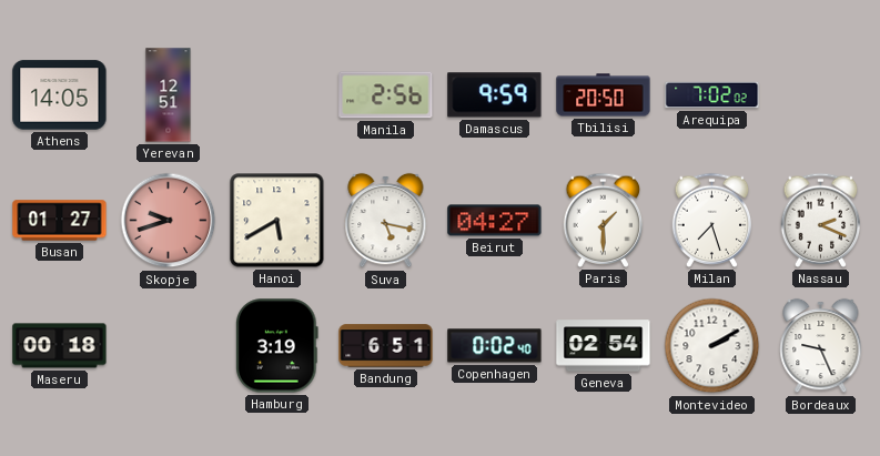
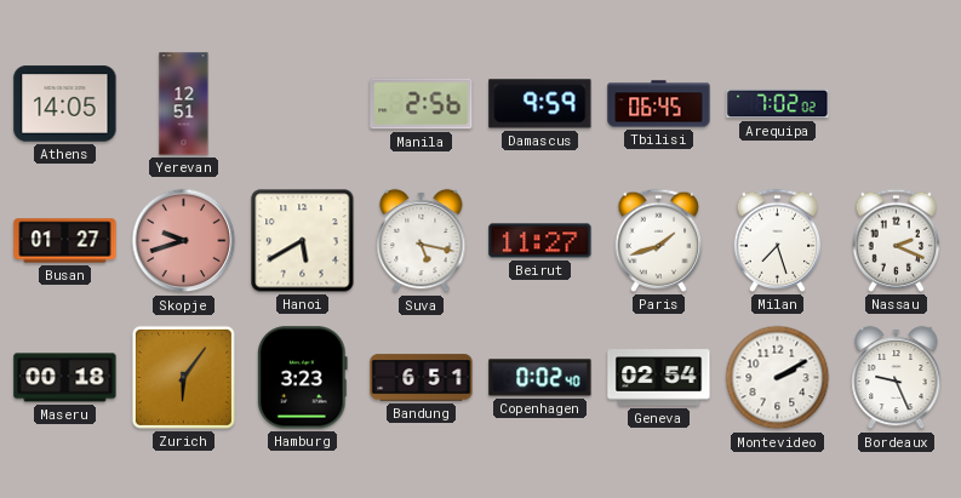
Tbilisi: 20:50 -> 06:45 (659, 104)
Beirut: 04:27 -> 11:27 (540, 241)
Paris: 1:30 -> 1:42 (659, 240)
Zurich: none -> 6:06 (183, 377)
Hamburg: 3:19 -> 3:23 (303, 378)
